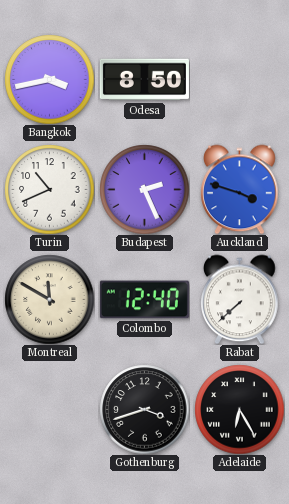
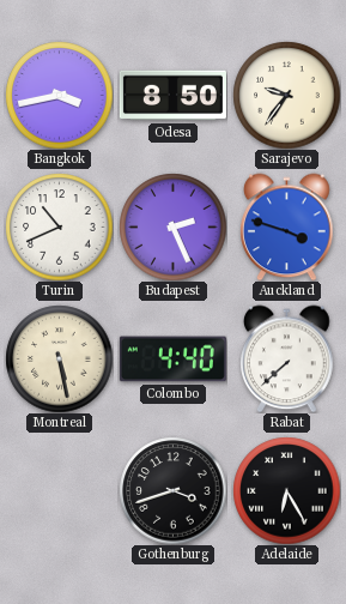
Sarajevo: none -> 9:36 (286, 95)
Montreal: 11:50 -> 5:28 (59, 358)
Colombo: 12:40 -> 4:40 (172, 360)
